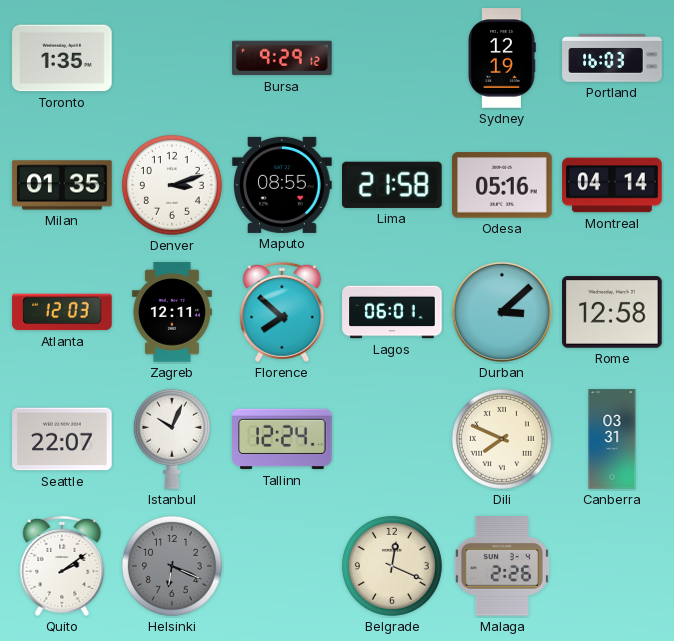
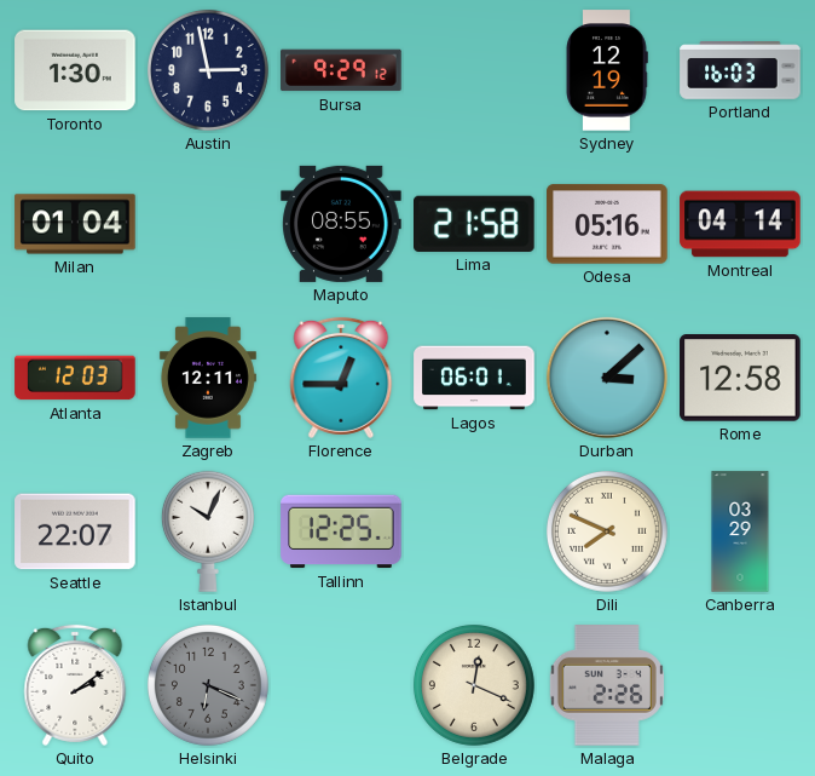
Toronto: 1:35 -> 1:30 (75, 70)
Austin: none -> 2:58 (208, 70)
Milan: 01:35 -> 01:04 (75, 224)
Denver: 3:12 -> none (172, 185)
Florence: 7:52 -> 12:45 (341, 378)
Tallinn: 12:24 -> 12:25 (341, 531)
Canberra: 03:31 -> 03:29 (740, 531)
